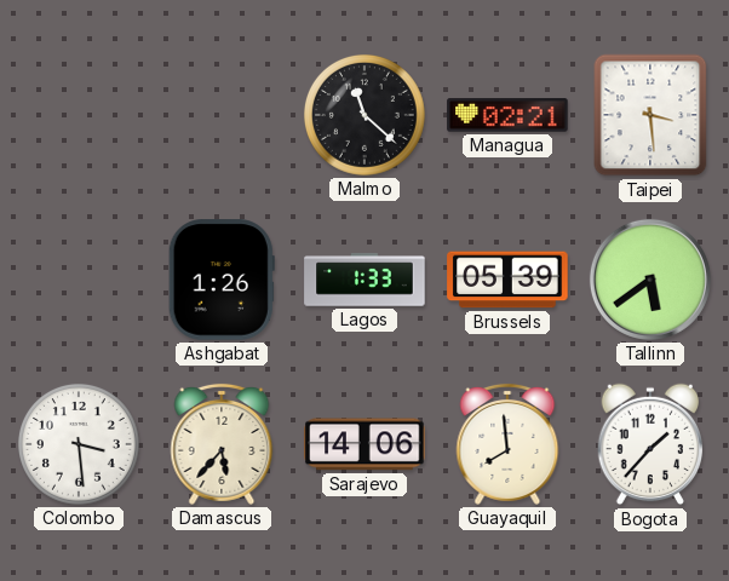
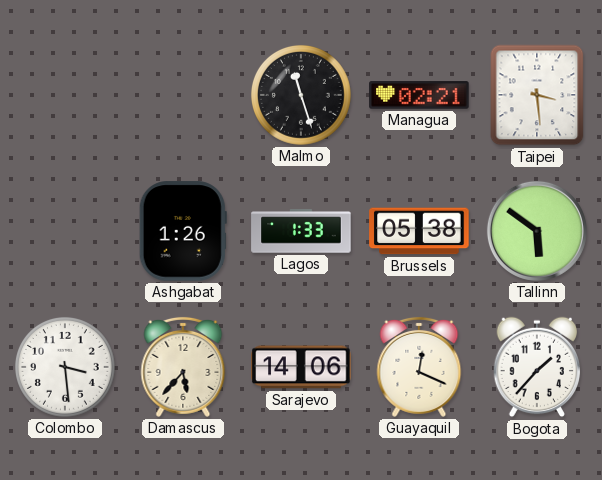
Malmo: 11:22 -> 11:27 (301, 95)
Brussels: 05:39 -> 05:38 (419, 231)
Tallinn: 5:39 -> 5:51 (537, 231)
Guayaquil: 7:59 -> 12:19 (419, 367)
